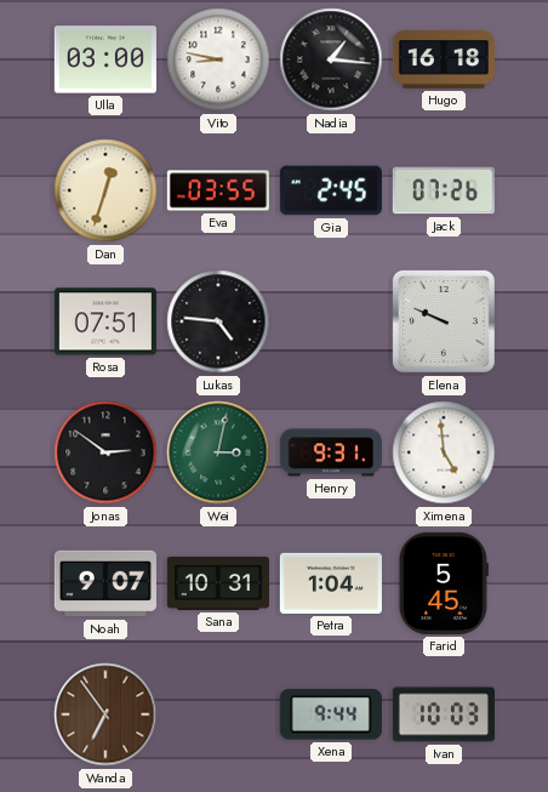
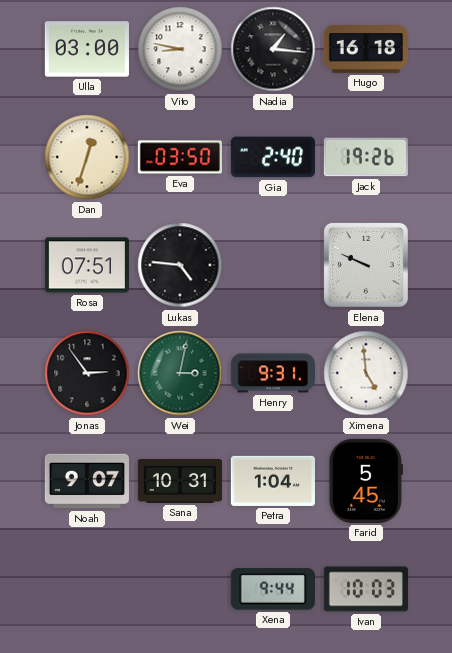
Eva: 03:55 -> 03:50 (180, 157)
Gia: 2:45 -> 2:40 (273, 157)
Jack: 07:26 -> 19:26 (366, 157)
Jonas: 2:51 -> 2:54 (87, 373)
Wanda: 6:54 -> none (105, 714)
